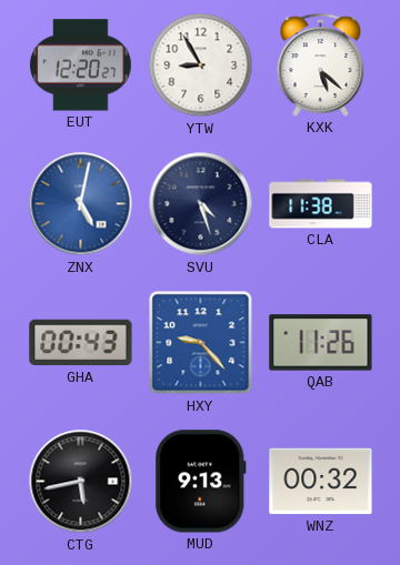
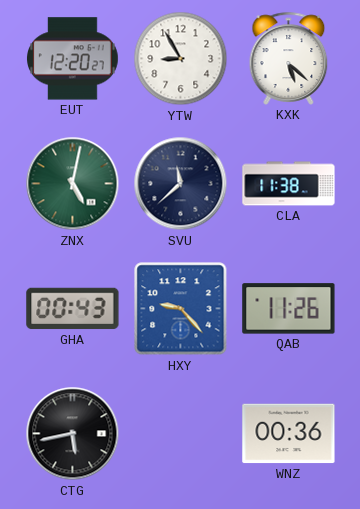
ZNX dial: blue -> green (73, 184)
SVU: 4:27 -> 11:38 (181, 184)
MUD: 9:13 -> none (200, 482)
WNZ: 00:32 -> 00:36 (289, 434)
